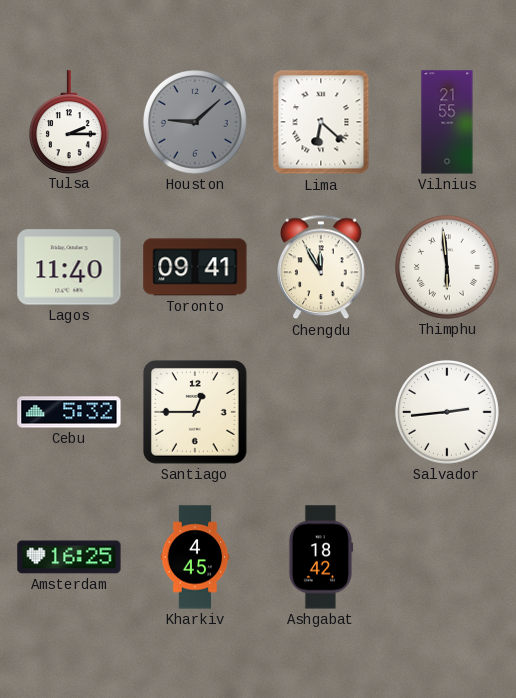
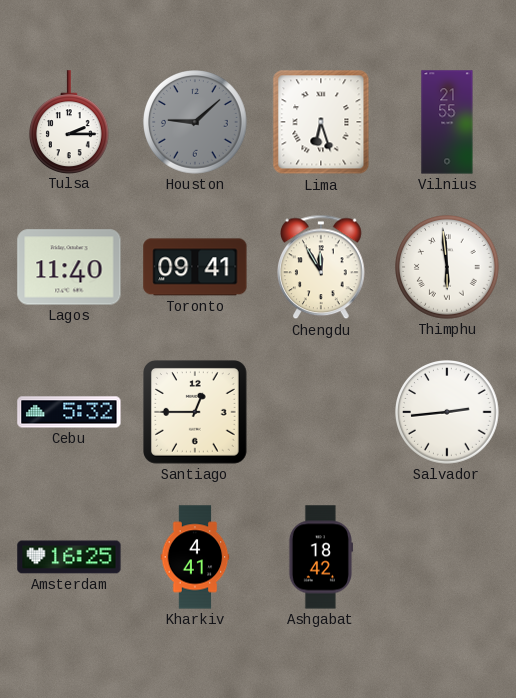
Lima: 6:22 -> 6:27 (321, 122)
Kharkiv: 4:45 -> 4:41 (195, 557)
